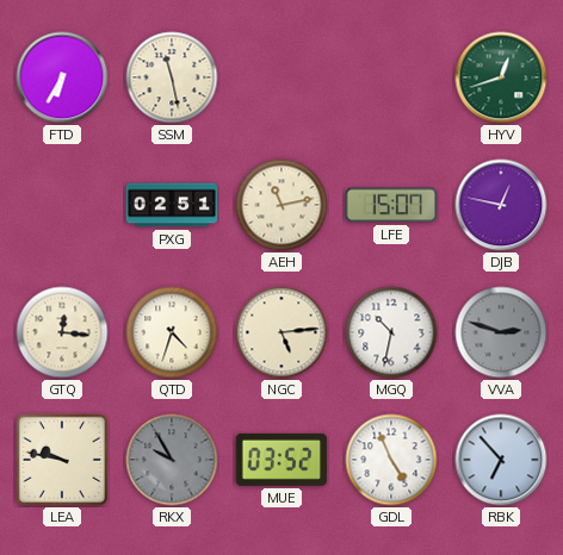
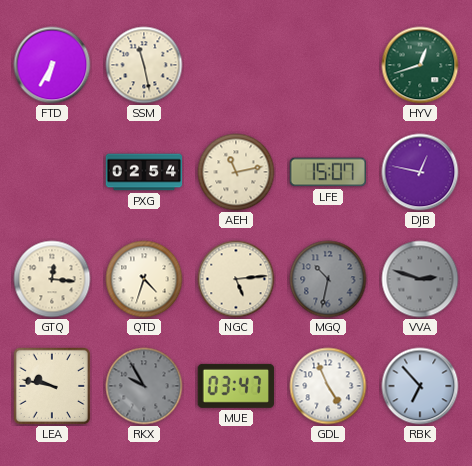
PXG: 02:51 -> 02:54 (144, 172)
MGQ dial: white -> grey (328, 279)
MUE: 03:52 -> 03:47 (236, 386)
